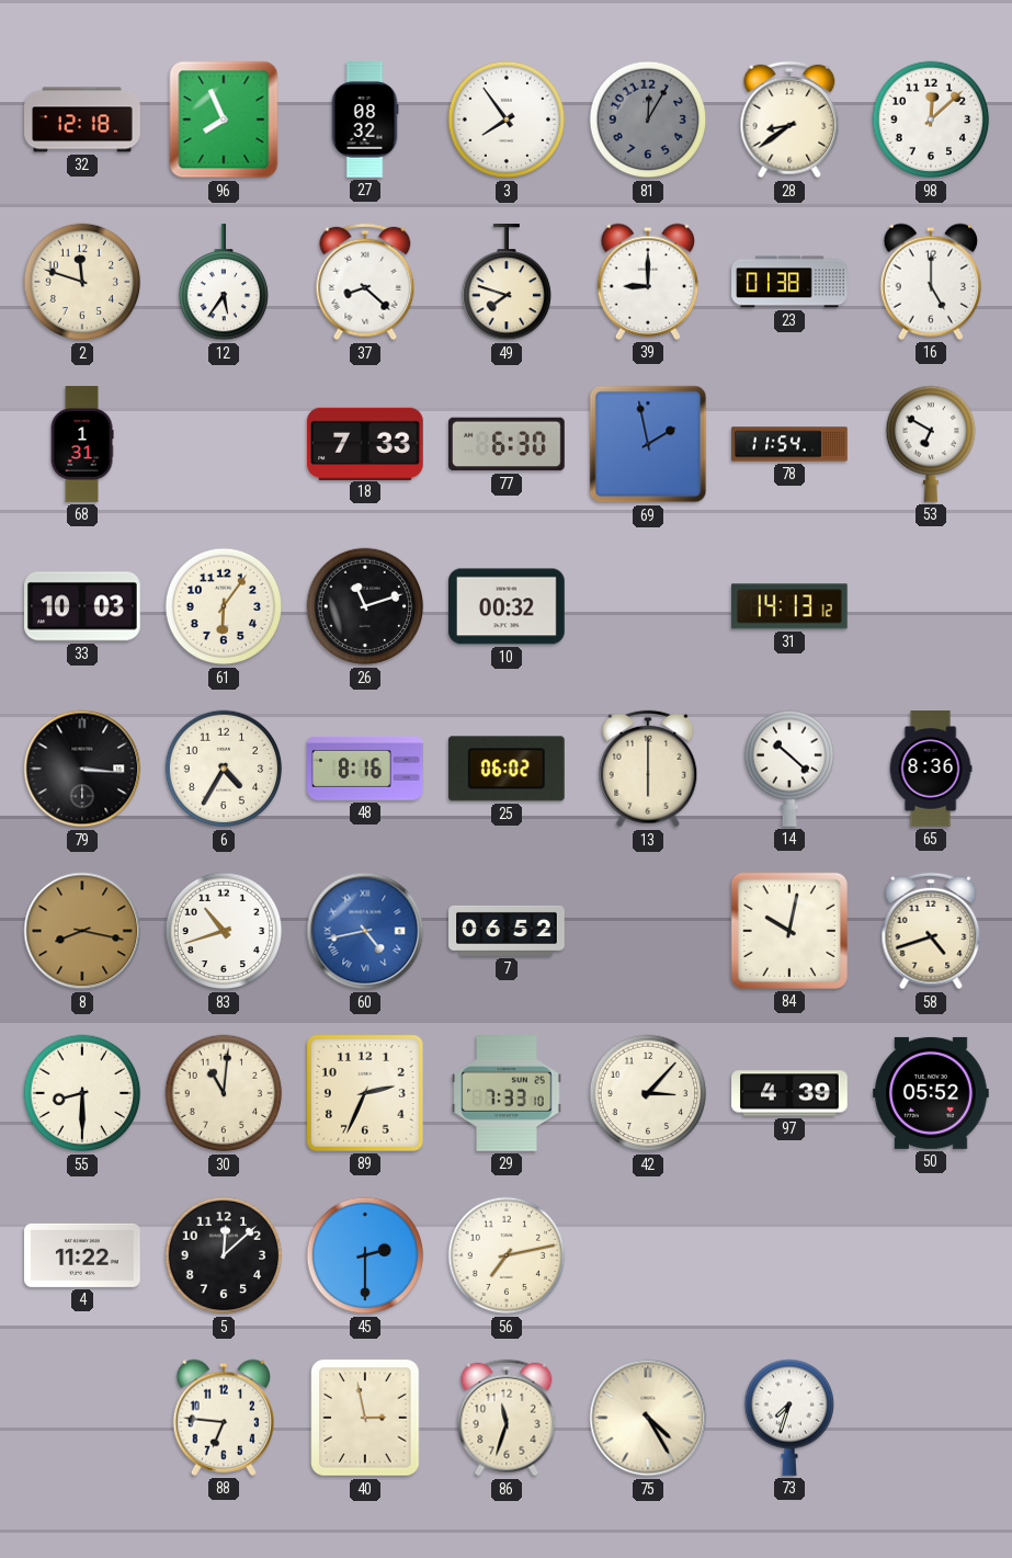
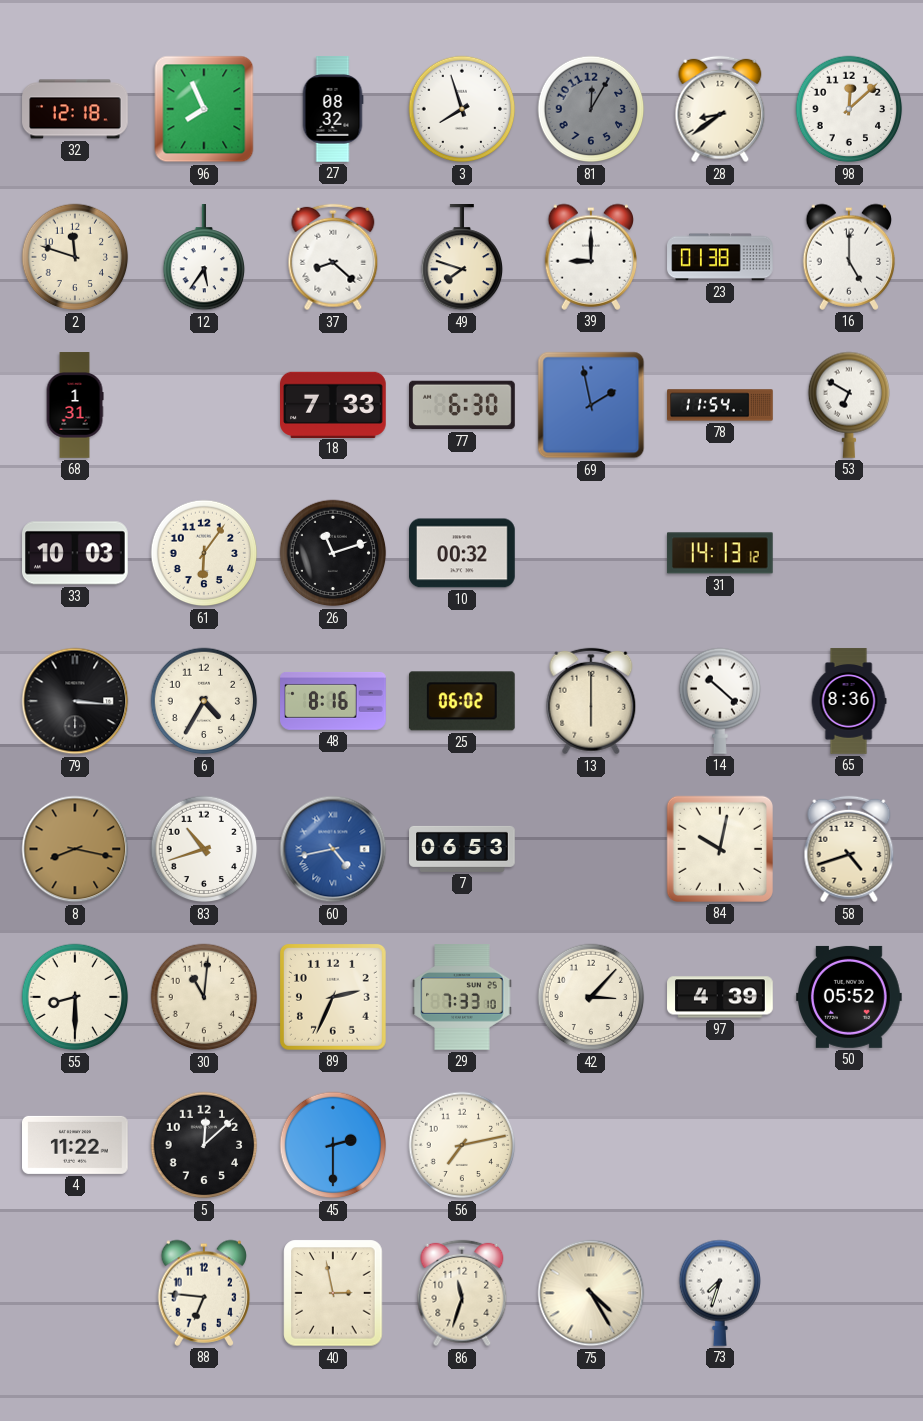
3: 7:54 -> 7:57 (462, 109)
7: 06:52 -> 06:53 (462, 849)
